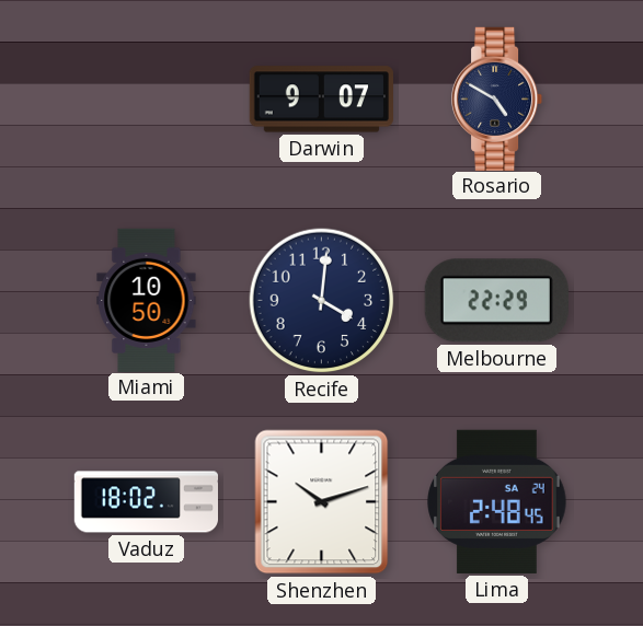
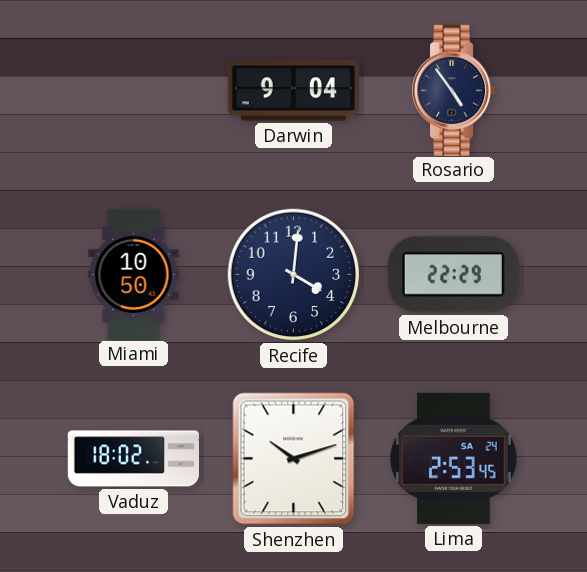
Darwin: 9:07 -> 9:04 (293, 91)
Rosario: 4:50 -> 4:54 (455, 90)
Lima: 2:48 -> 2:53 (454, 458)
